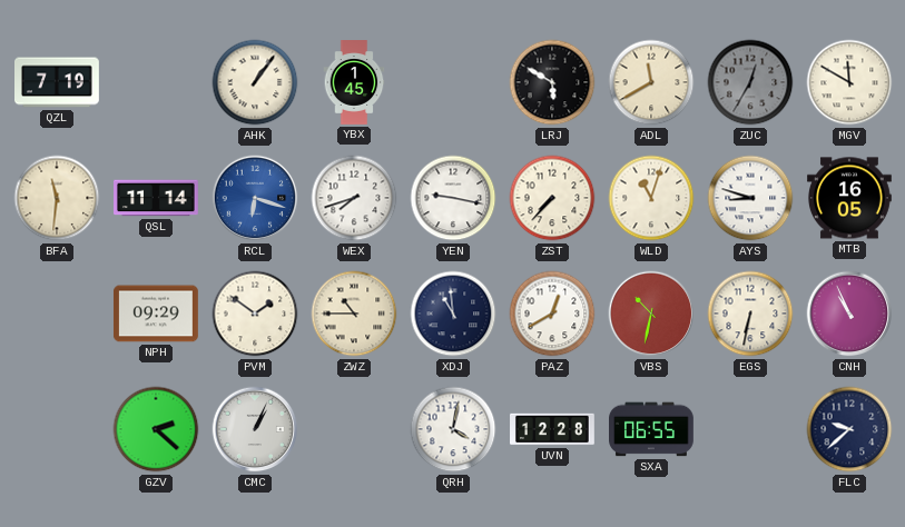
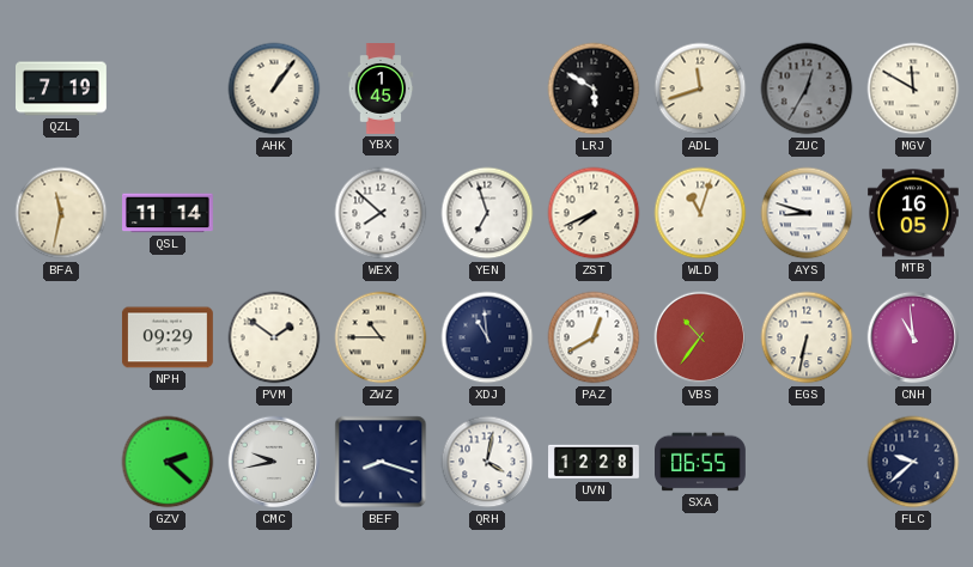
ADL: 11:40 -> 11:42 (700, 89)
BFA: 11:31 -> 11:32 (61, 213)
RCL: 6:18 -> none (255, 198)
WEX: 7:42 -> 7:52 (381, 213)
YEN: 9:17 -> 6:57 (487, 213)
ZST: 7:37 -> 7:41 (594, 213)
VBS: 10:32 -> 10:36 (700, 337)
CNH: 10:56 -> 10:59 (913, 337)
CMC: 1:04 -> 9:43 (274, 462)
BEF: none -> 8:18 (381, 462)
